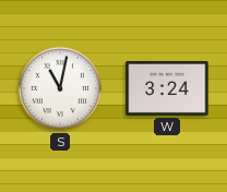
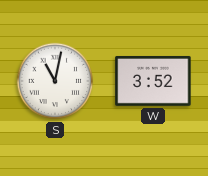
W: 3:24 -> 3:52 (153, 81)
